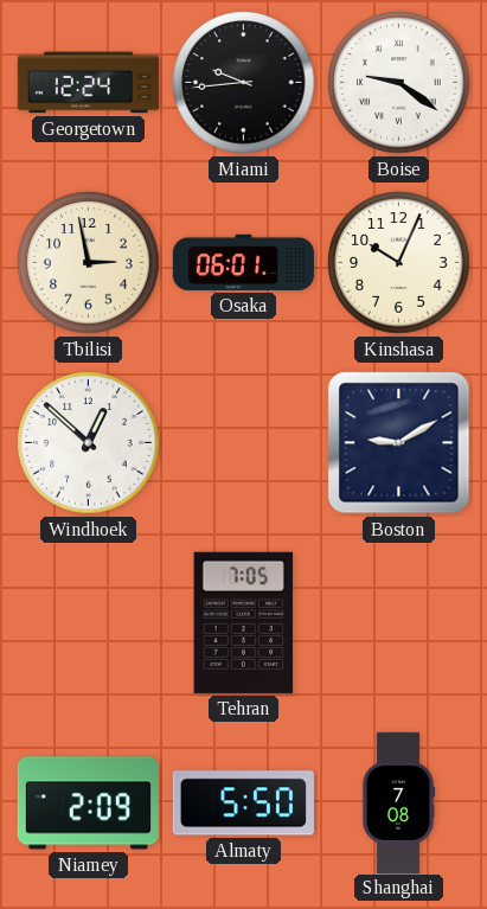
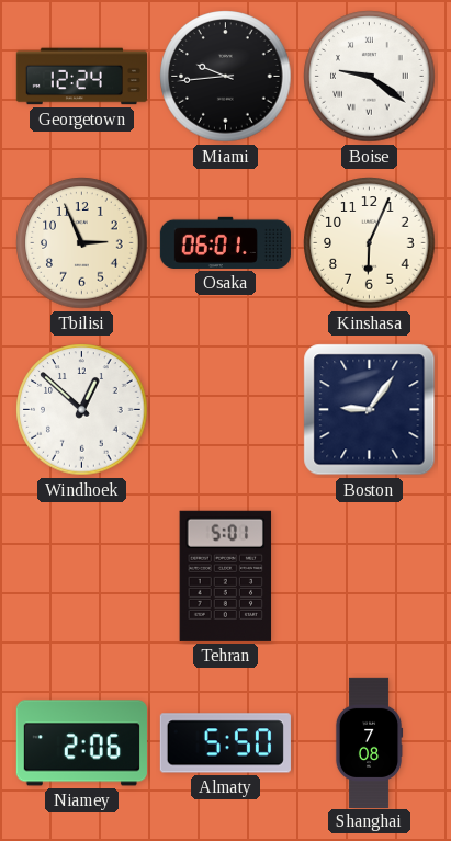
Tbilisi: 2:58 -> 2:56 (82, 243)
Kinshasa: 10:04 -> 6:04 (370, 243)
Boston: 9:10 -> 9:06 (370, 410)
Tehran: 7:05 -> 5:01 (226, 576)
Niamey: 2:09 -> 2:06 (81, 743)
